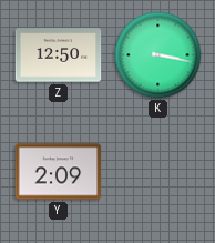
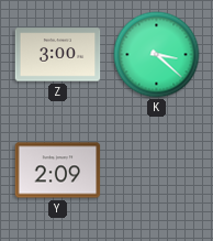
Z: 12:50 -> 3:00 (58, 55)
K: 3:17 -> 3:22 (157, 55)
